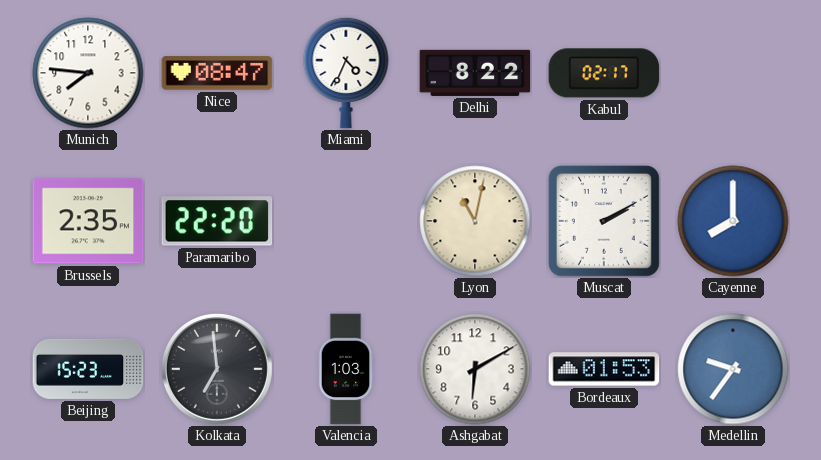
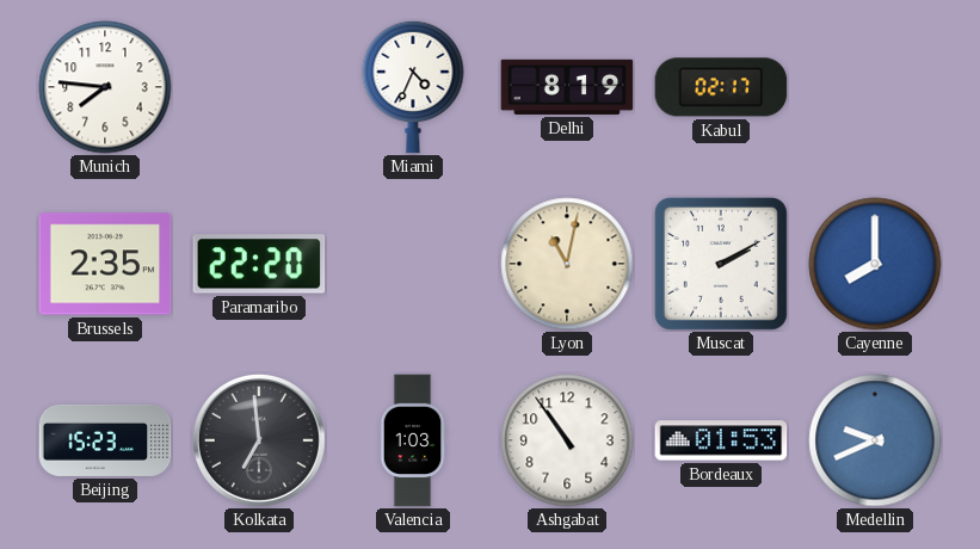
Nice: 08:47 -> none (217, 73)
Delhi: 8:22 -> 8:19 (567, 87)
Ashgabat: 6:10 -> 10:54 (567, 440)
Medellin: 9:36 -> 9:41 (875, 440)
